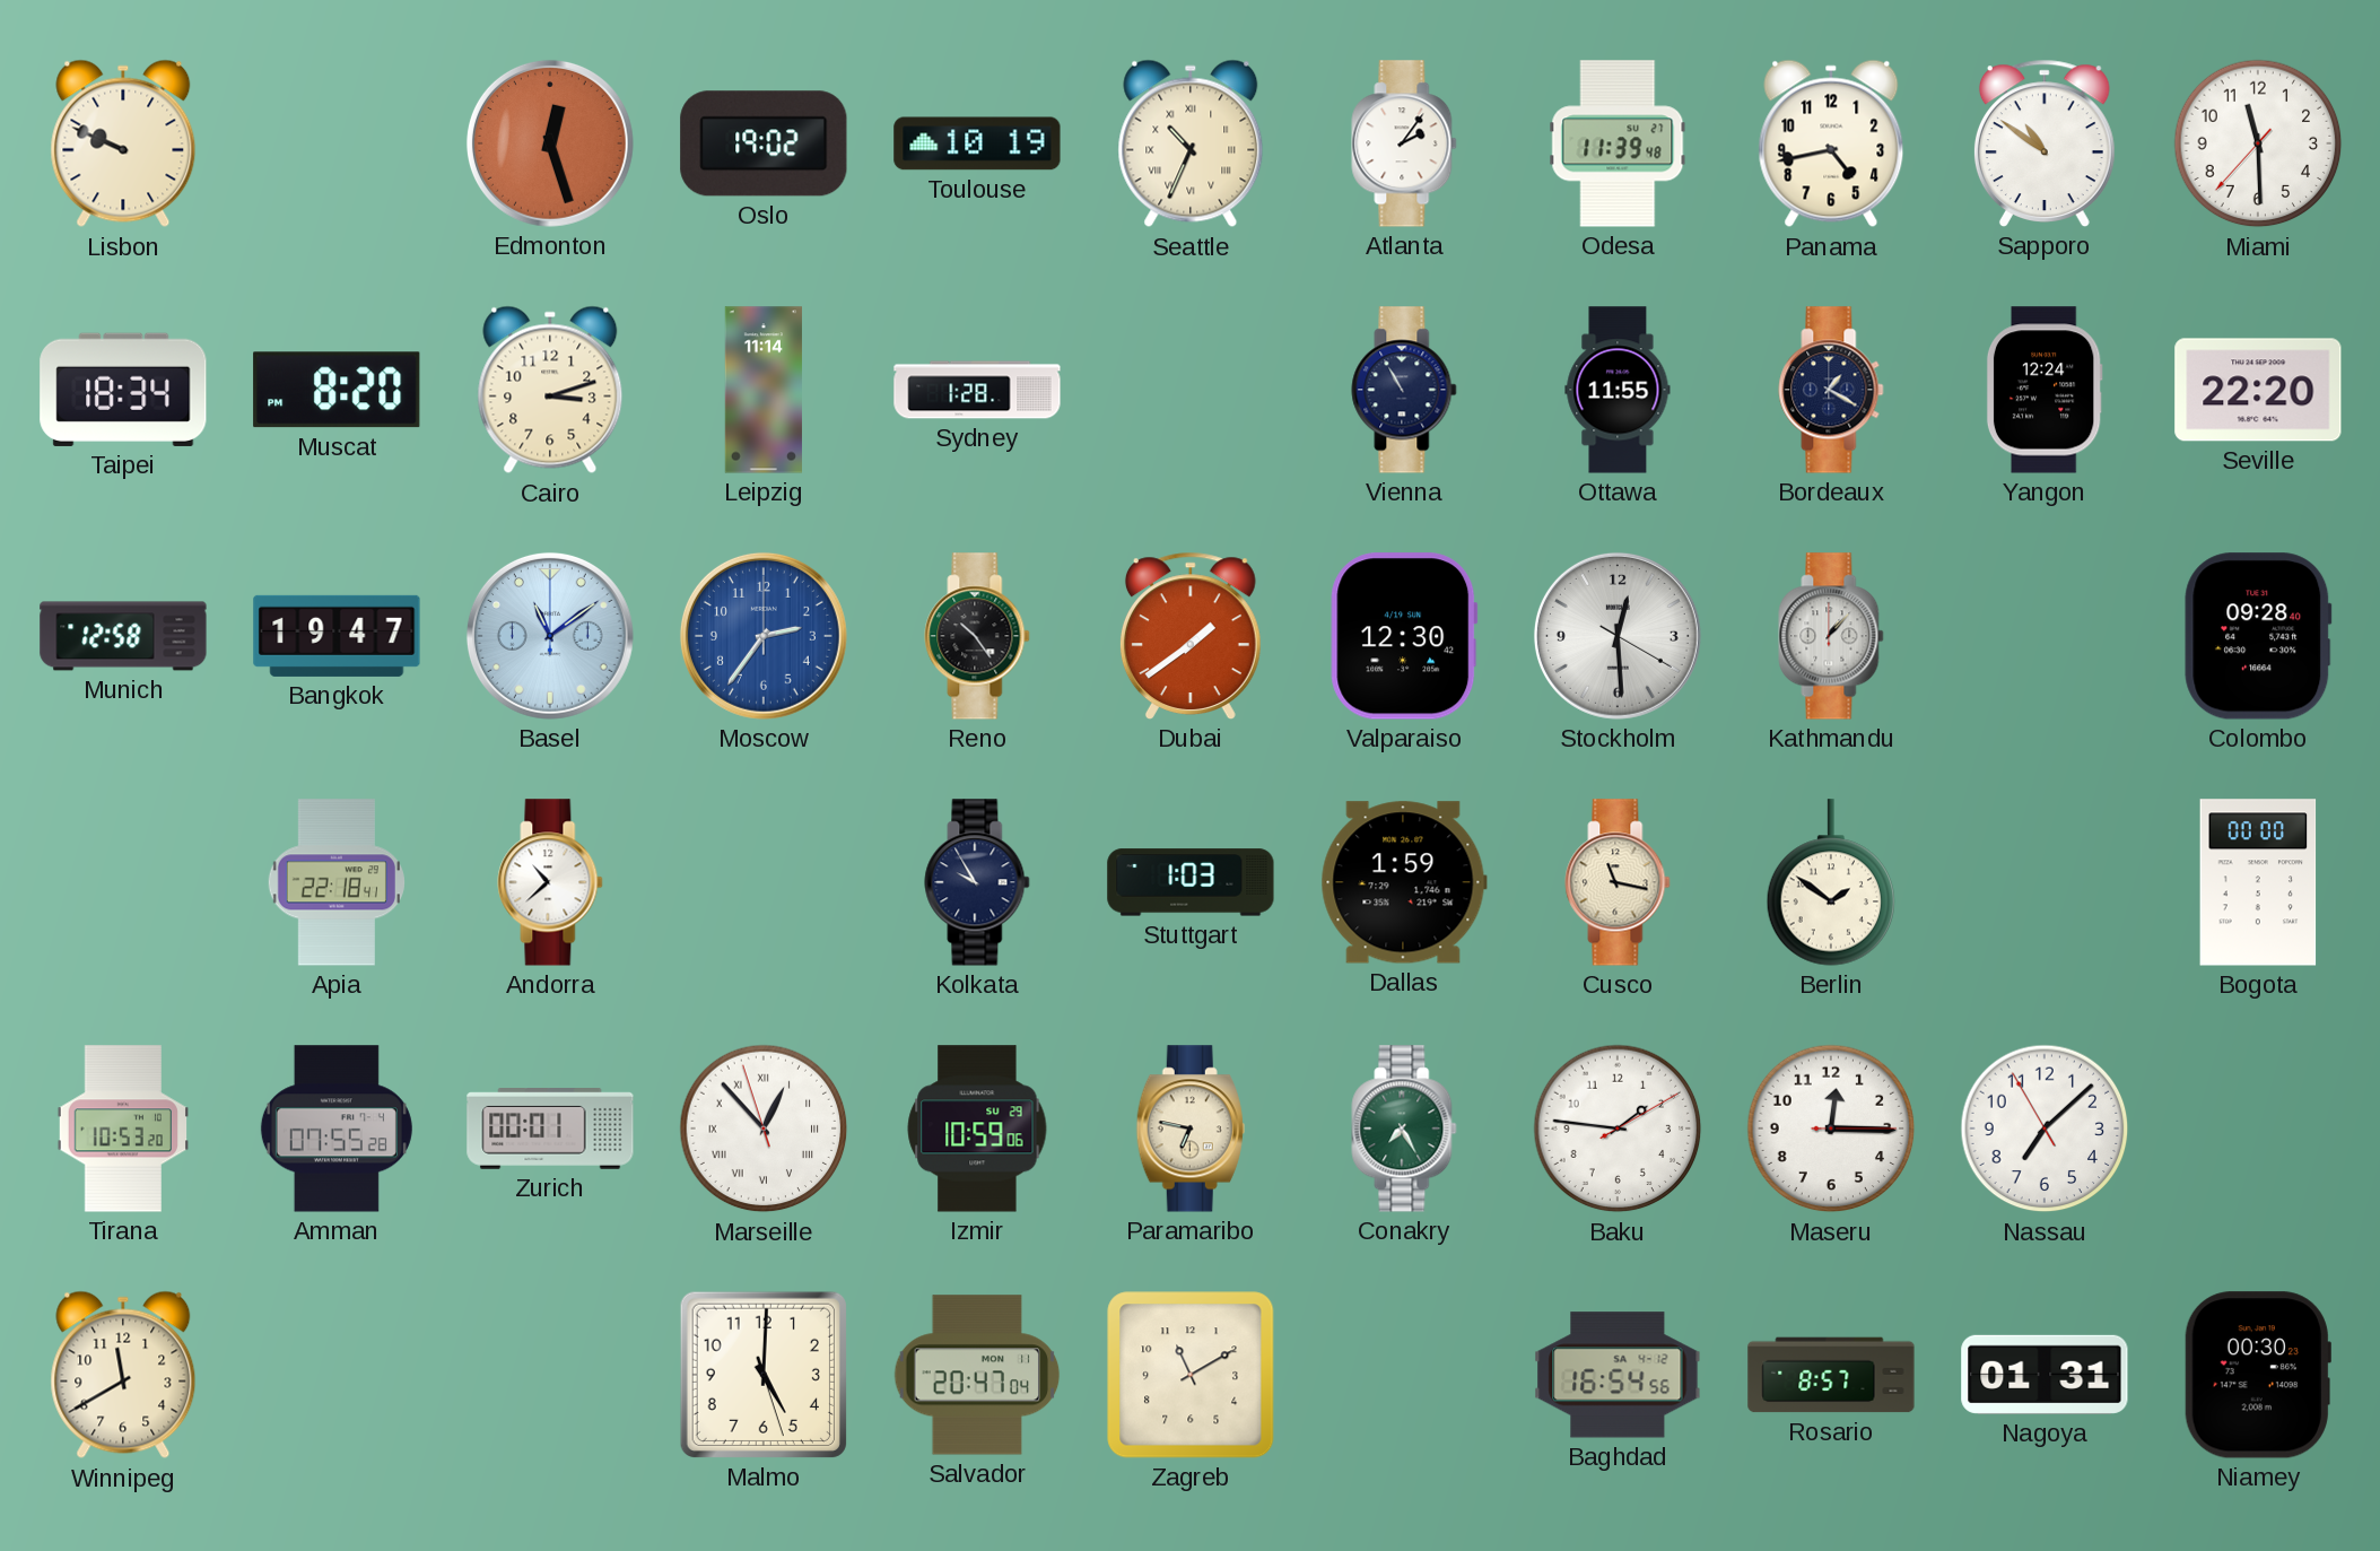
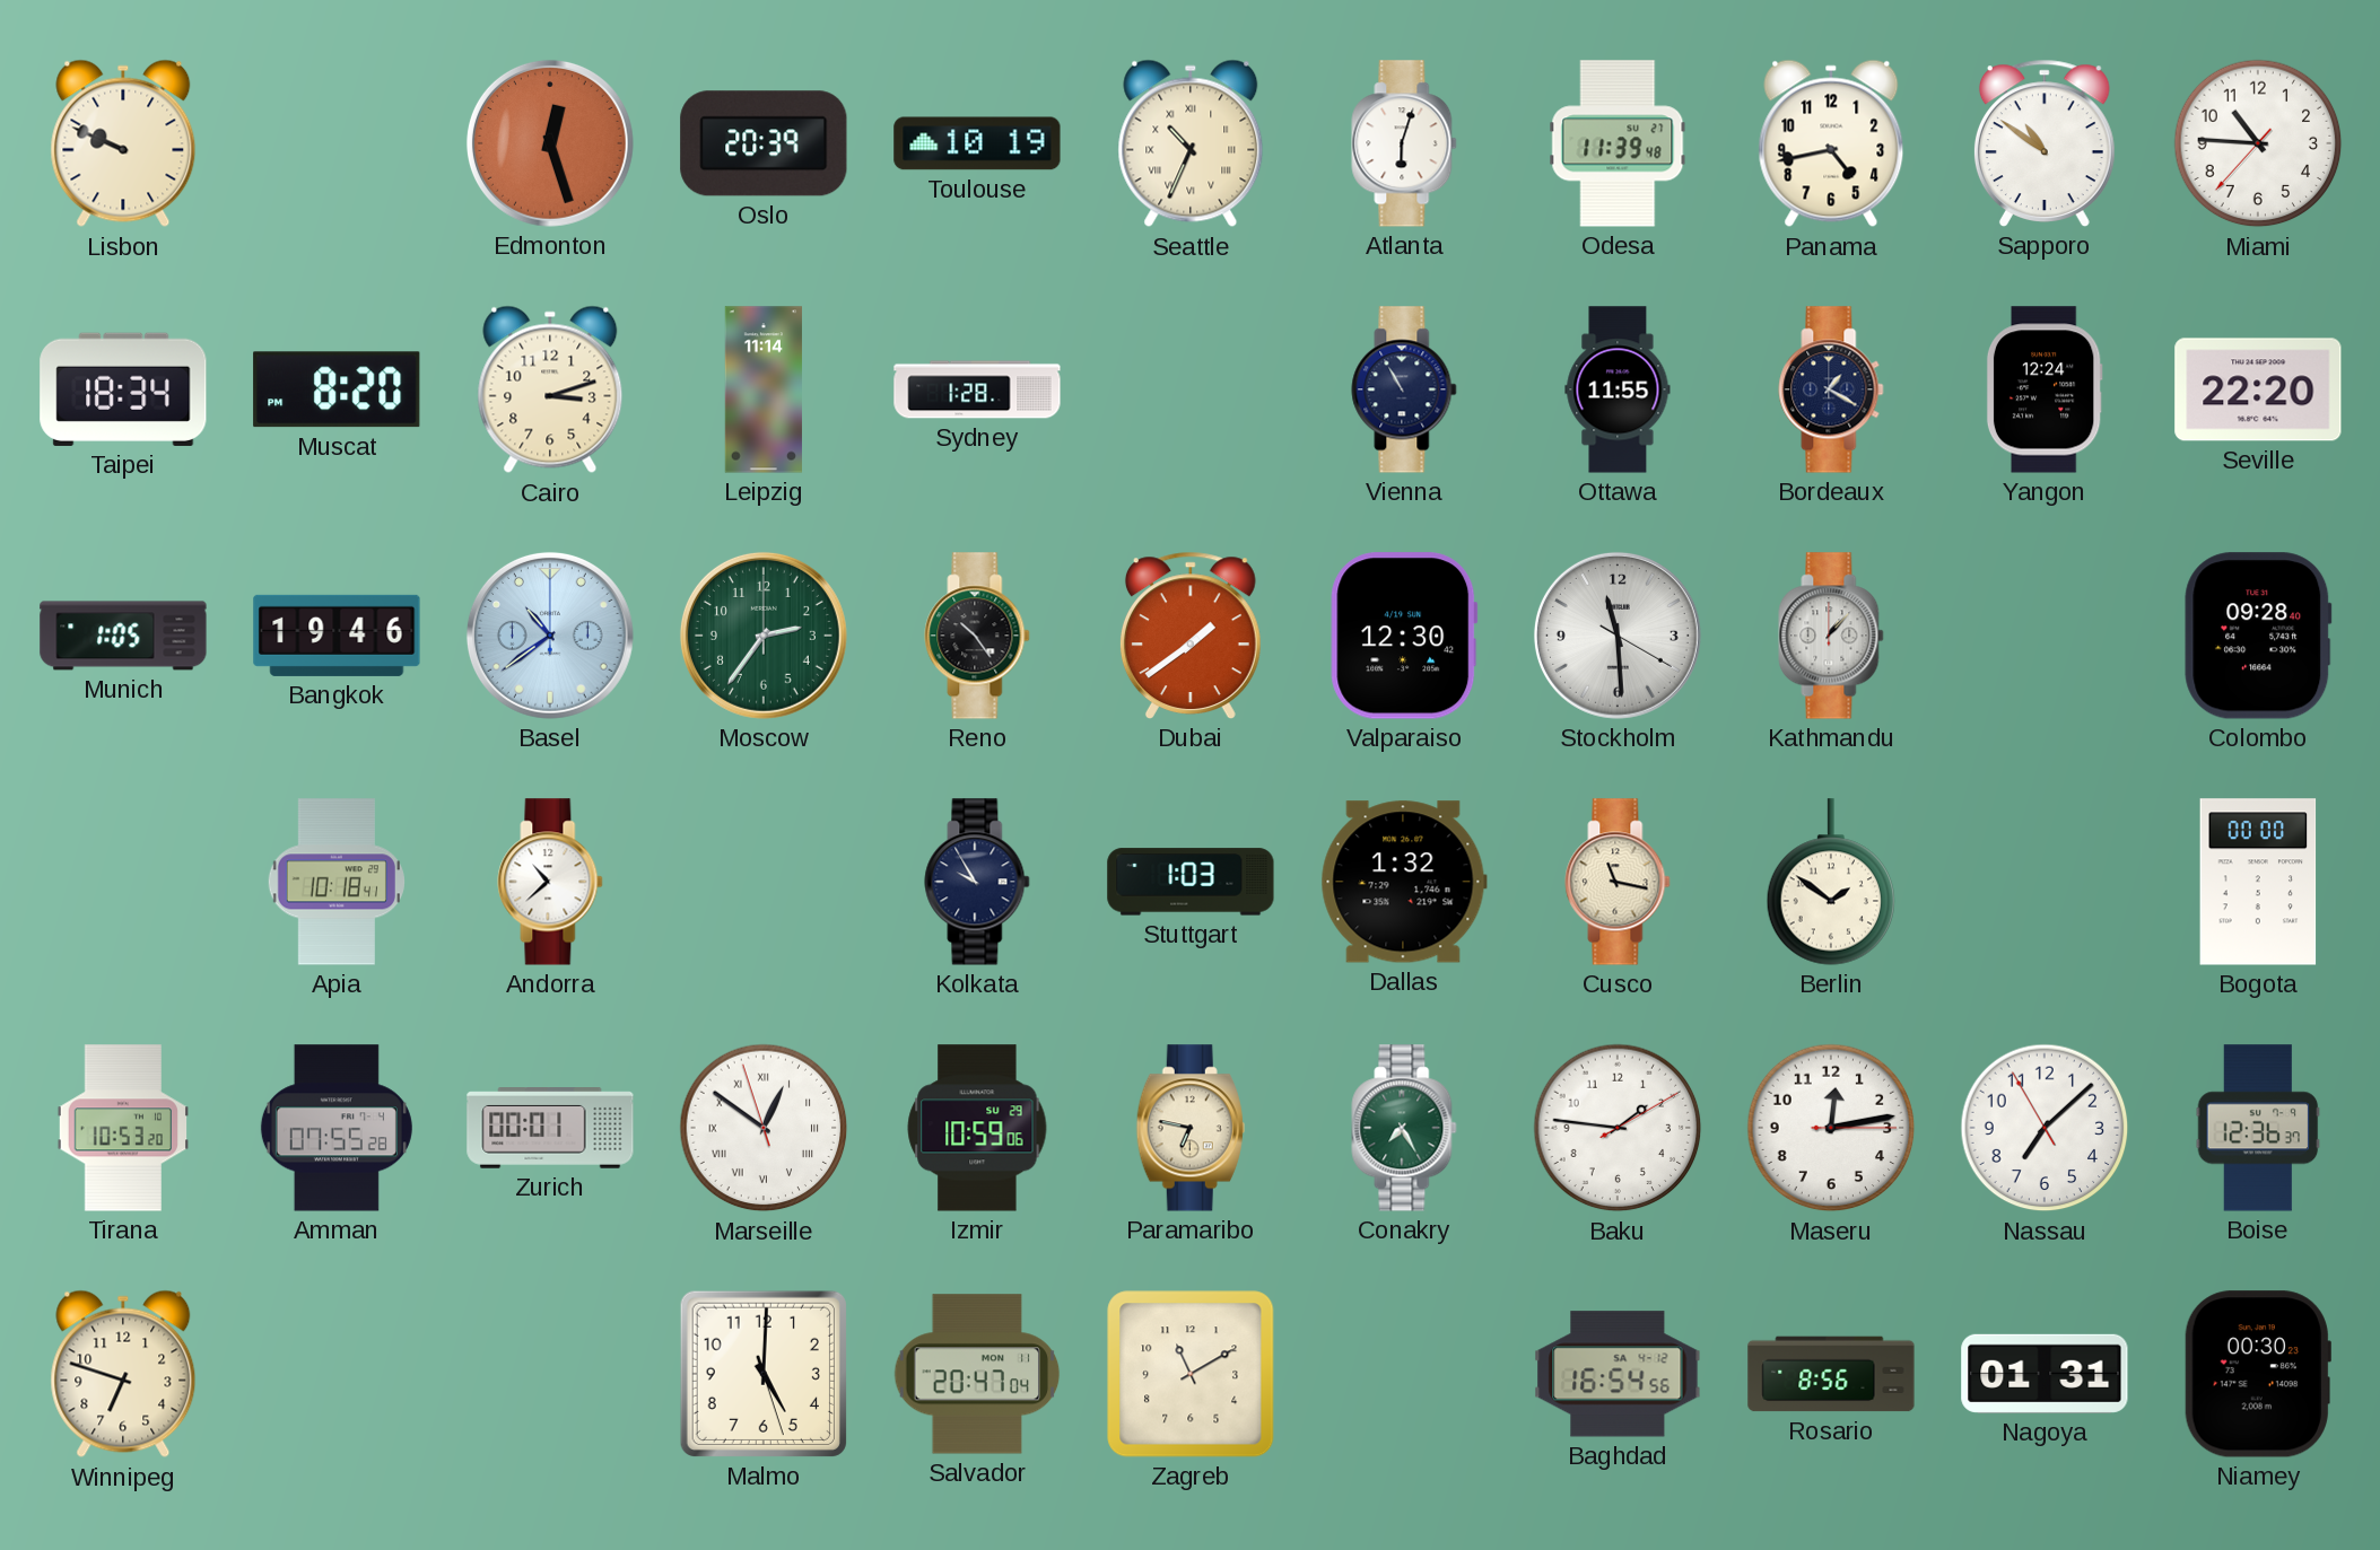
Oslo: 19:02 -> 20:39 (764, 143)
Atlanta: 2:06 -> 6:03 (1404, 143)
Miami: 11:29 -> 10:45 (2258, 143)
Munich: 12:58 -> 1:05 (123, 636)
Bangkok: 19:47 -> 19:46 (337, 636)
Basel: 11:09 -> 10:39 (550, 636)
Moscow dial: blue -> green (764, 636)
Stockholm: 12:29 -> 11:29 (1618, 636)
Apia: 22:18 -> 10:18 (337, 882)
Dallas: 1:59 -> 1:32 (1404, 882)
Marseille: 12:52 -> 12:50 (764, 1128)
Maseru: 12:15 -> 12:13 (1831, 1128)
Boise: none -> 12:36 (2258, 1128)
Winnipeg: 11:40 -> 6:48 (123, 1374)
Rosario: 8:57 -> 8:56 (1831, 1374)
